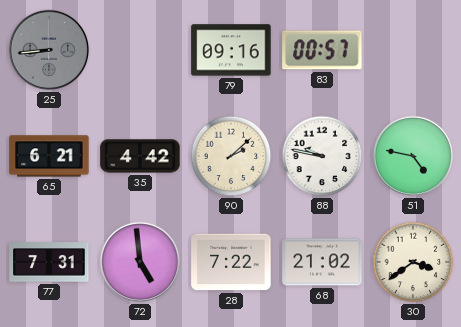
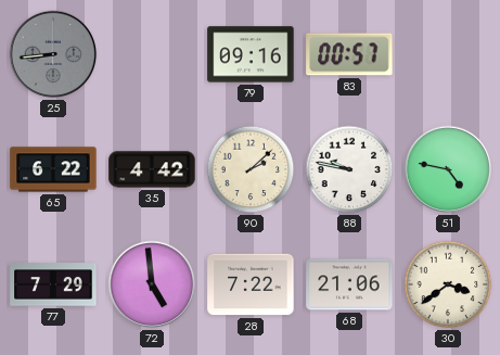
65: 6:21 -> 6:22 (53, 169)
77: 7:31 -> 7:29 (53, 284)
68: 21:02 -> 21:06 (349, 284)
